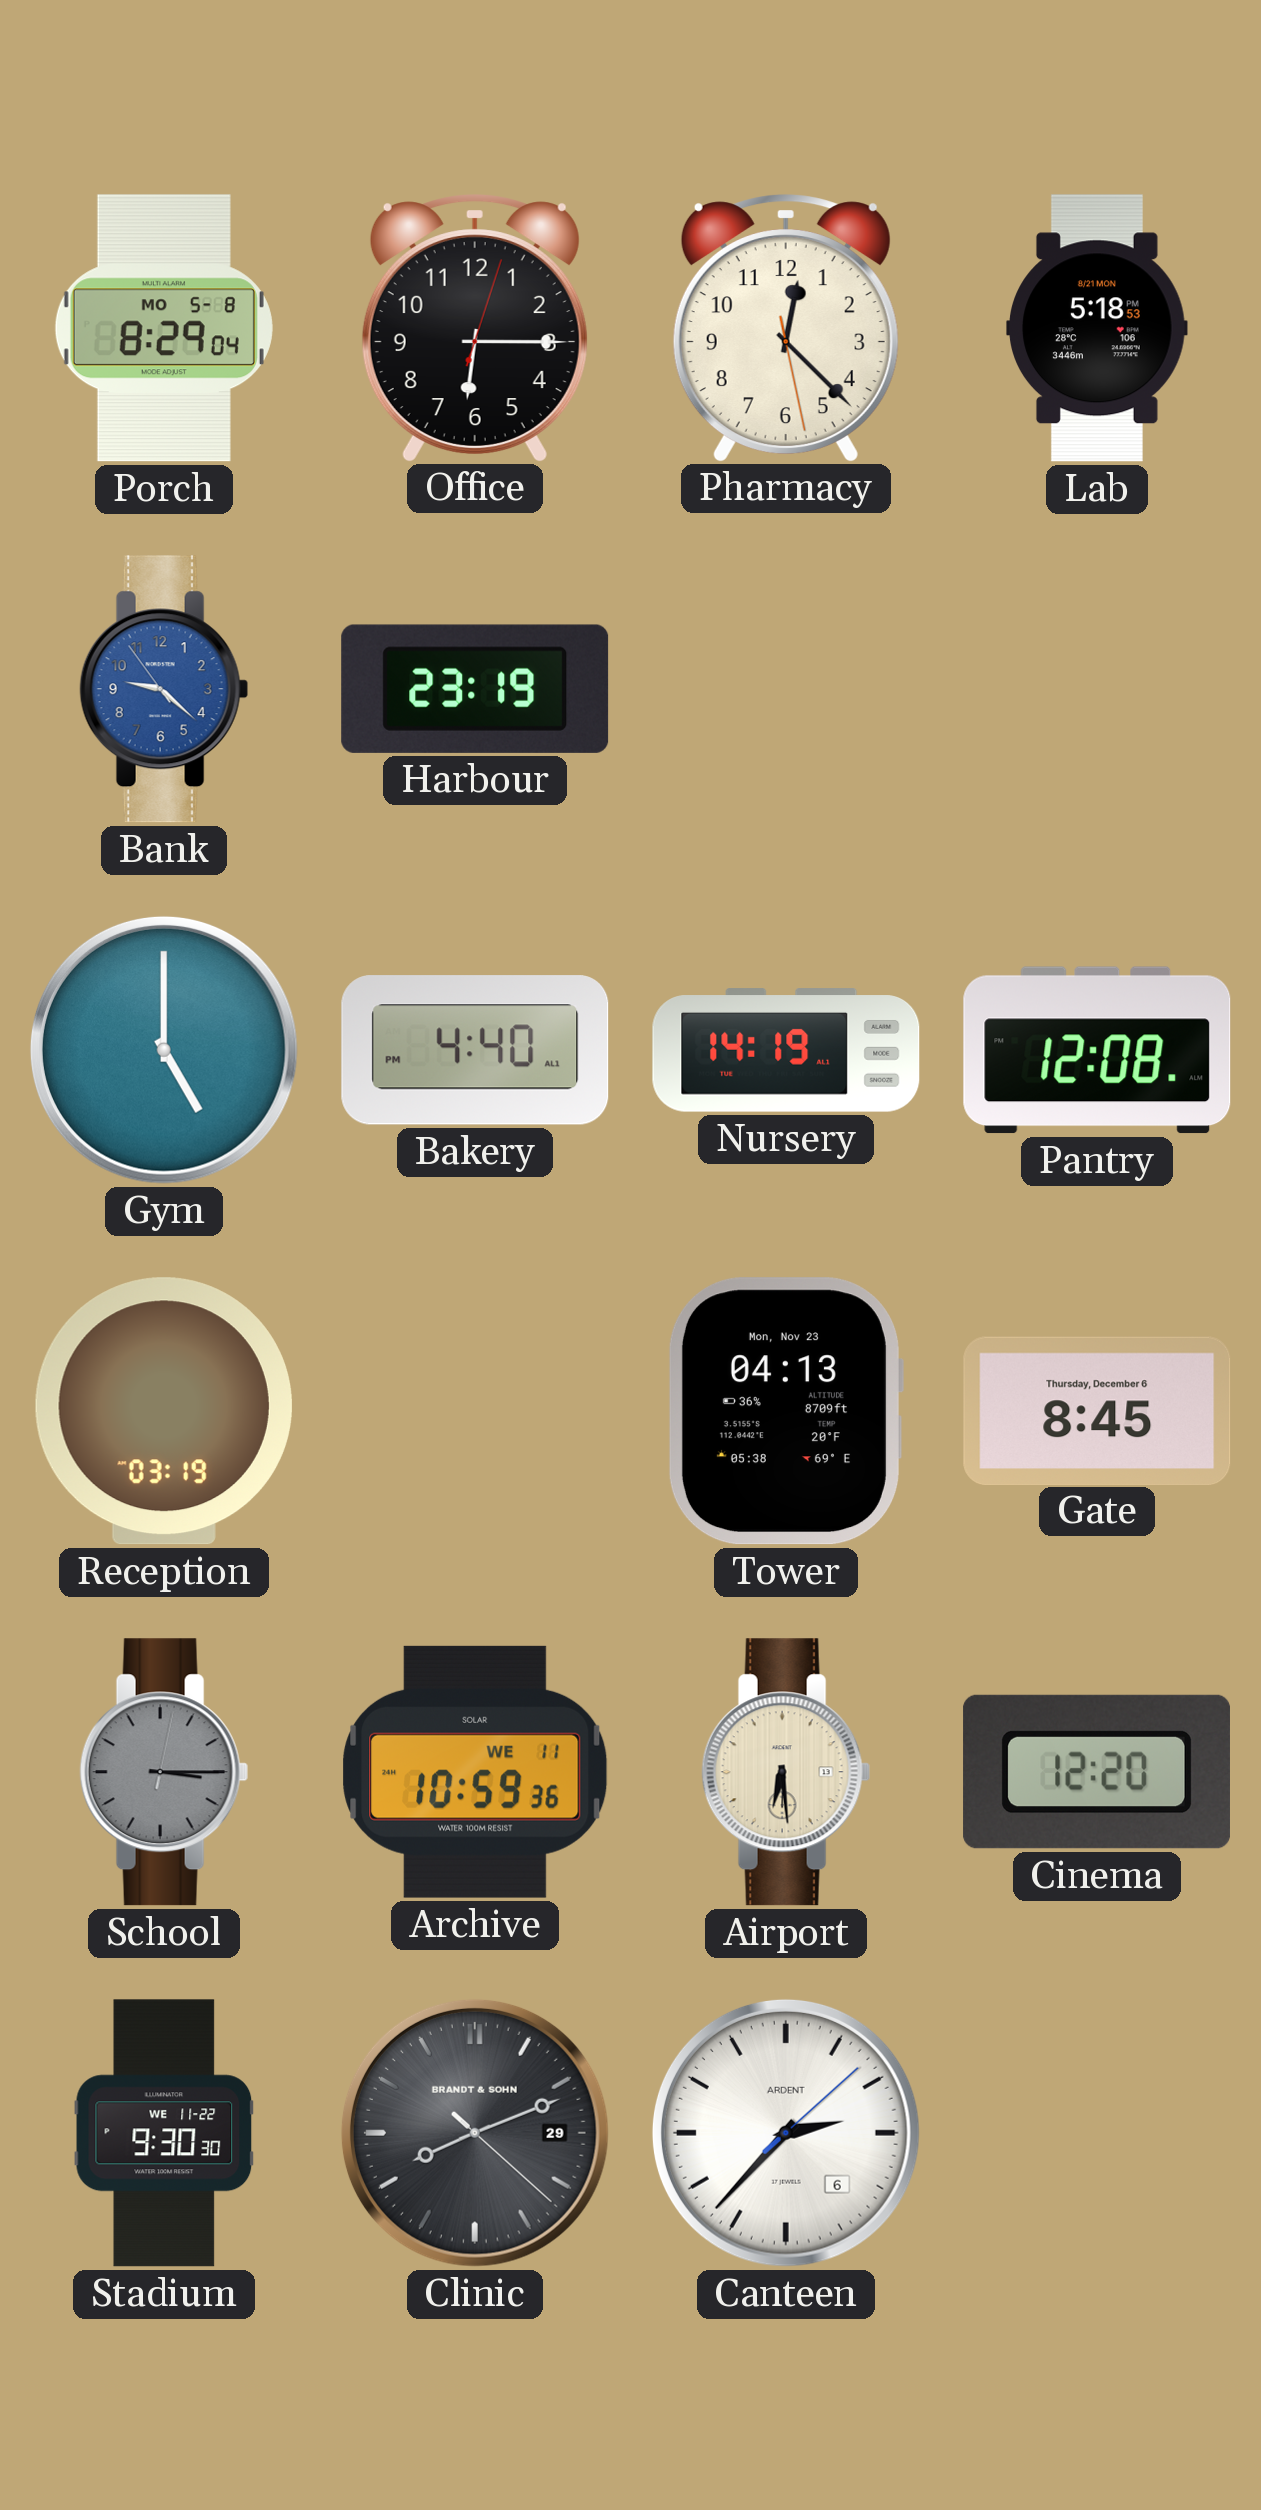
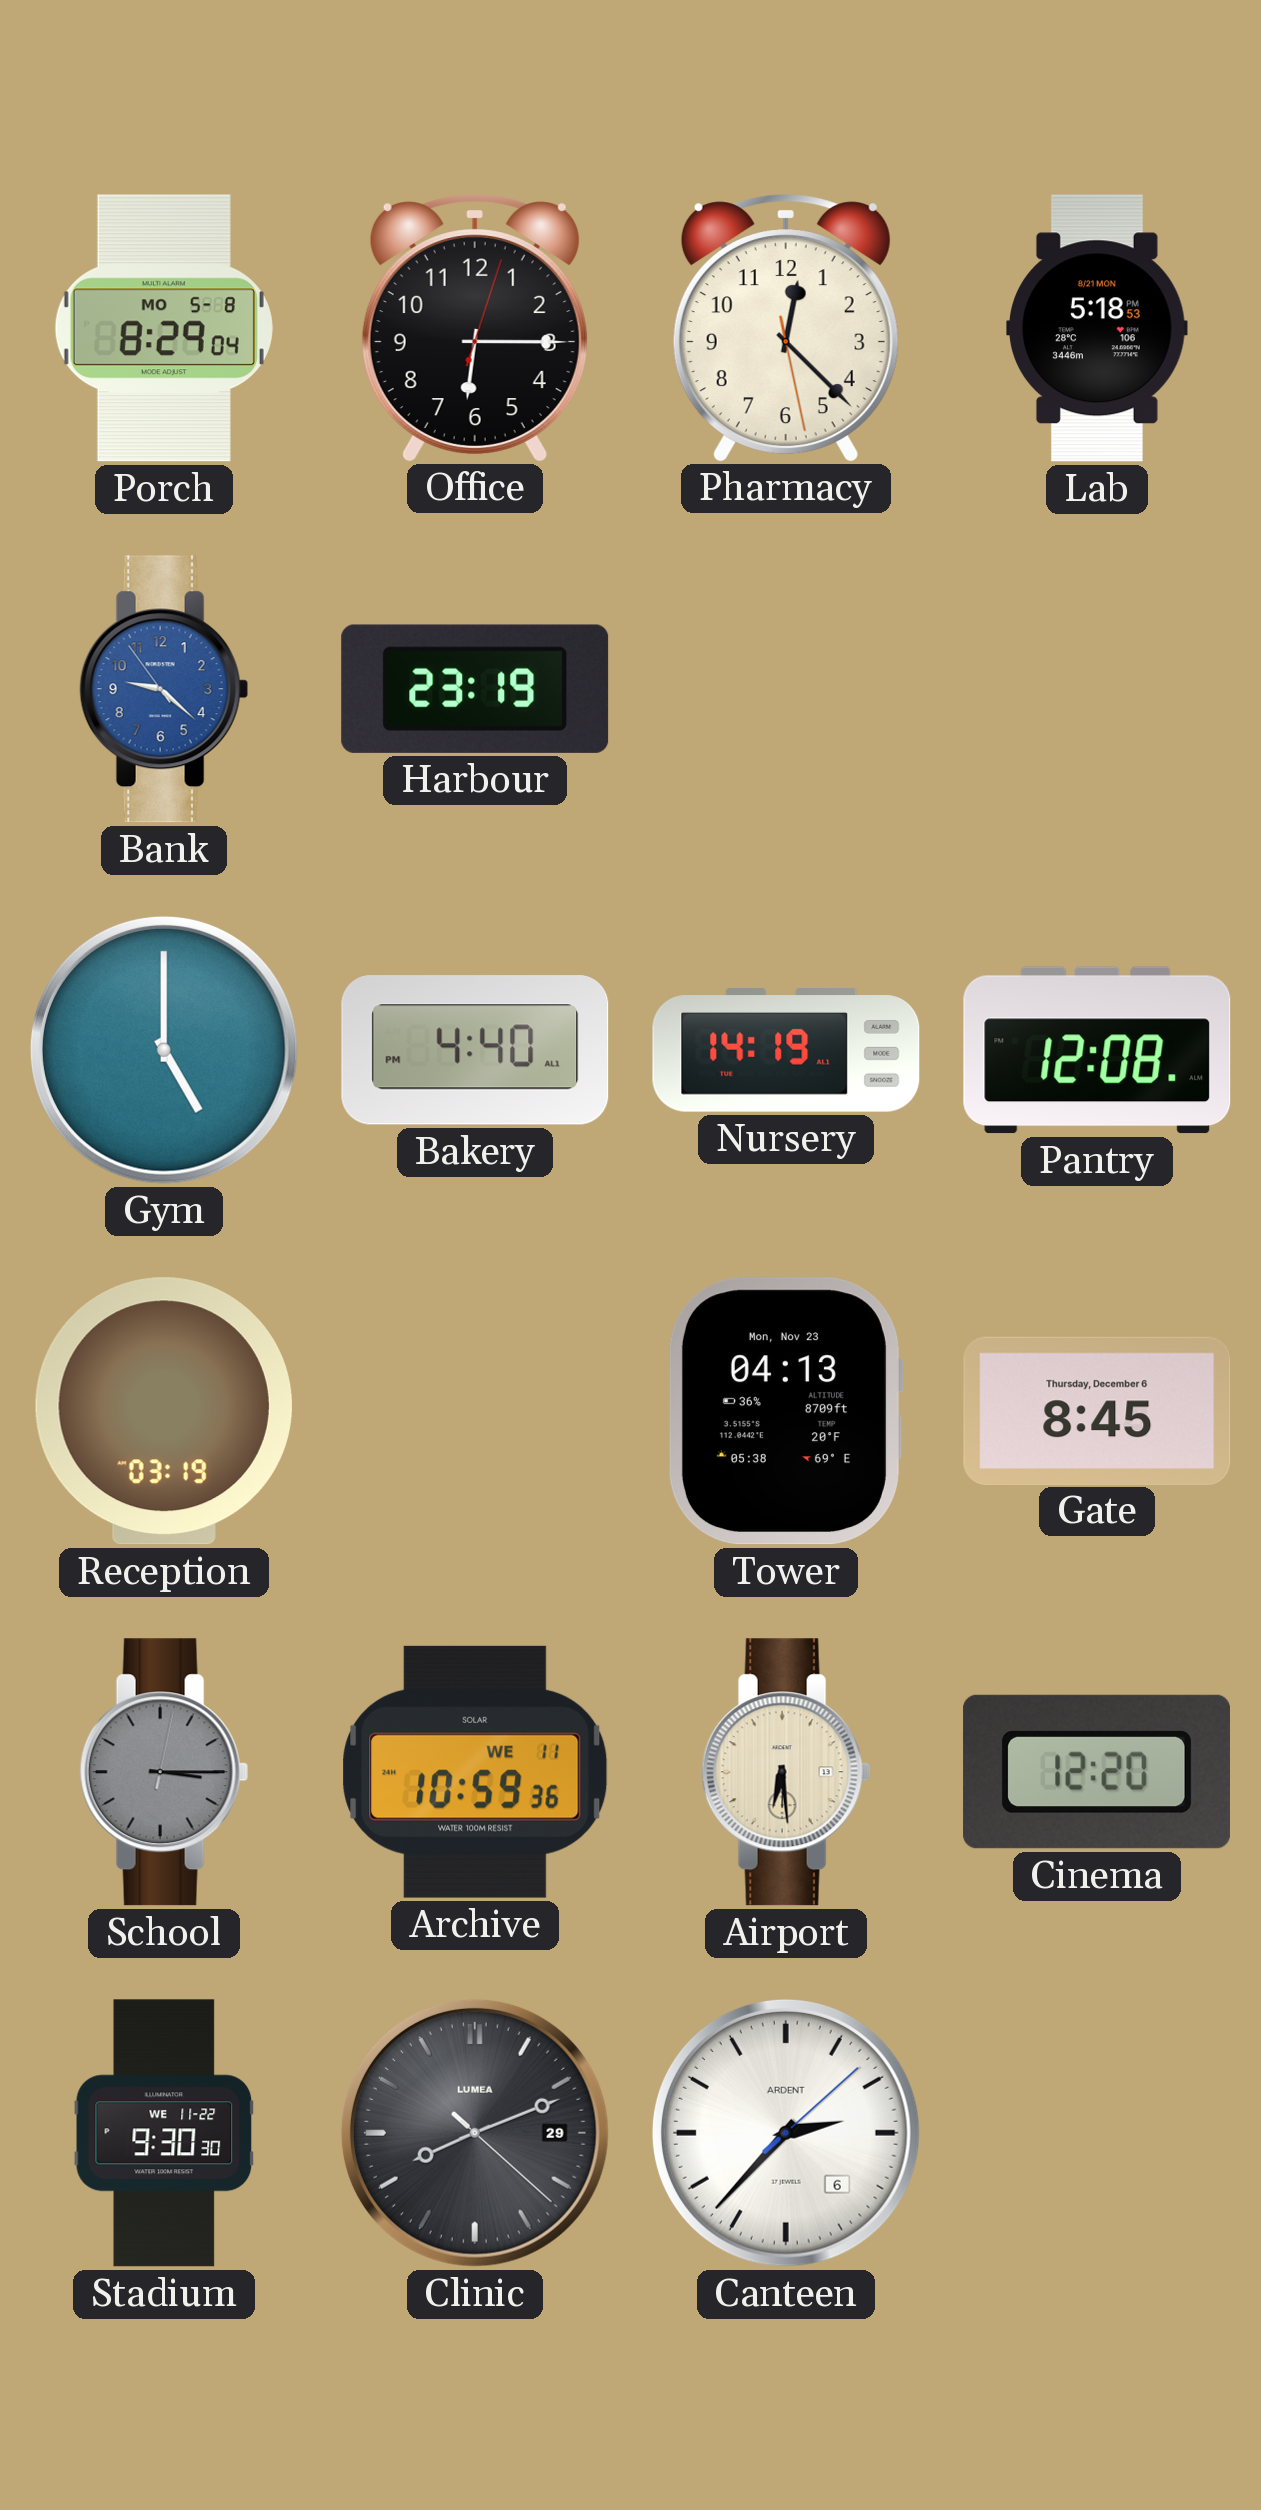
Clinic brand: BRANDT & SOHN -> LUMEA (475, 2133)
